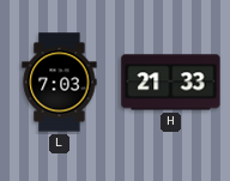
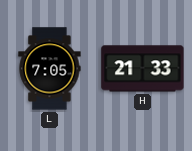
L: 7:03 -> 7:05 (50, 69)
